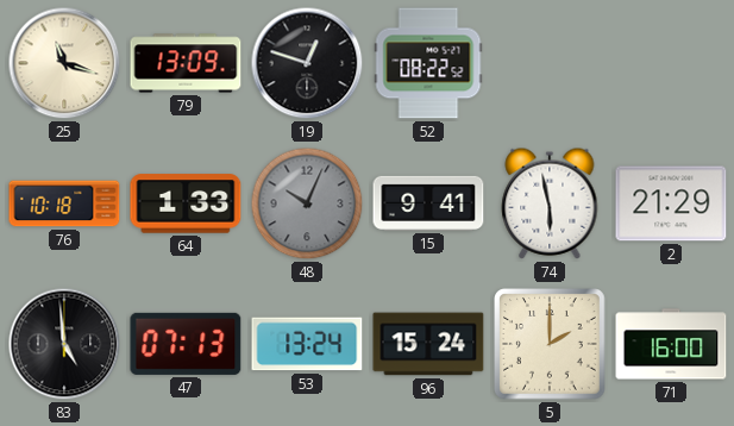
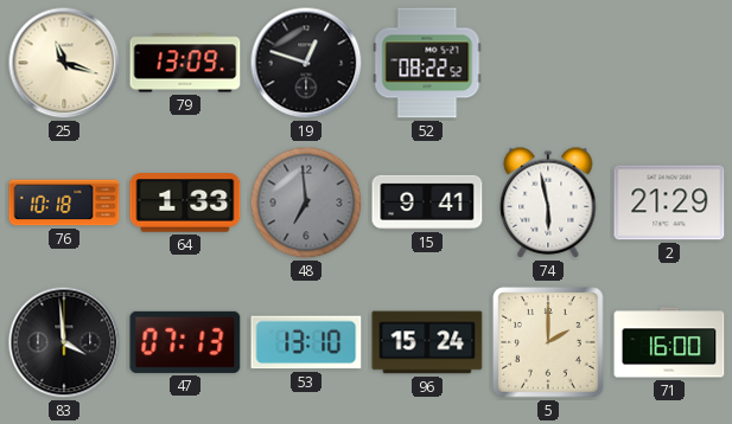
48: 10:04 -> 6:59 (306, 203)
83: 4:59 -> 3:59 (64, 342)
53: 13:24 -> 13:10 (306, 342)
